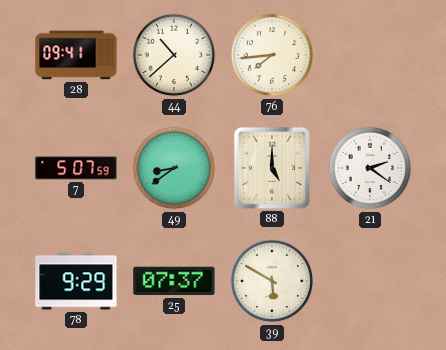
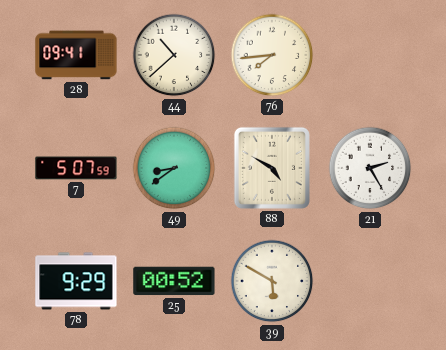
88: 5:00 -> 4:50 (272, 168)
21: 2:21 -> 2:25 (370, 168)
25: 07:37 -> 00:52 (174, 281)
